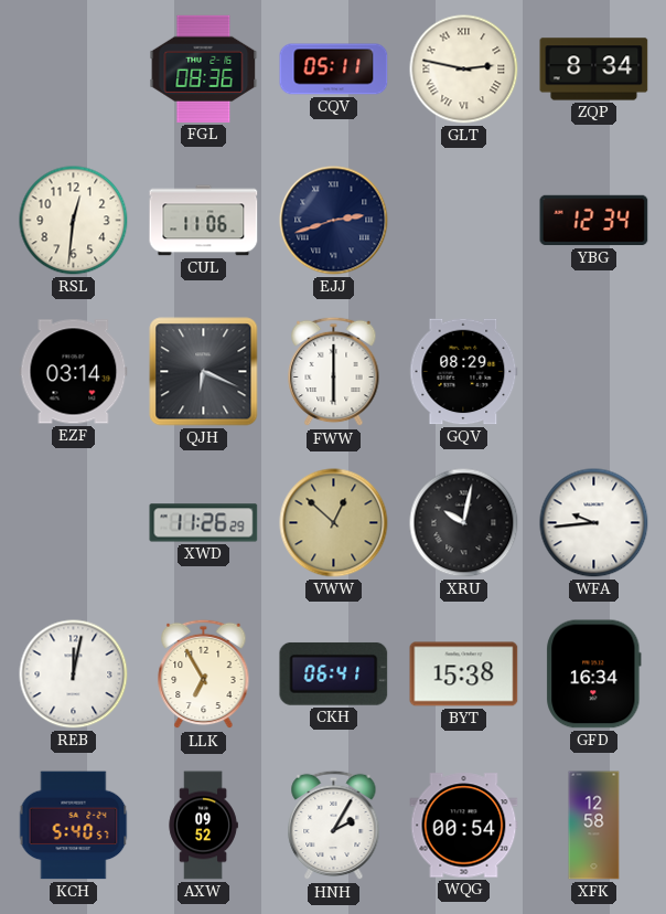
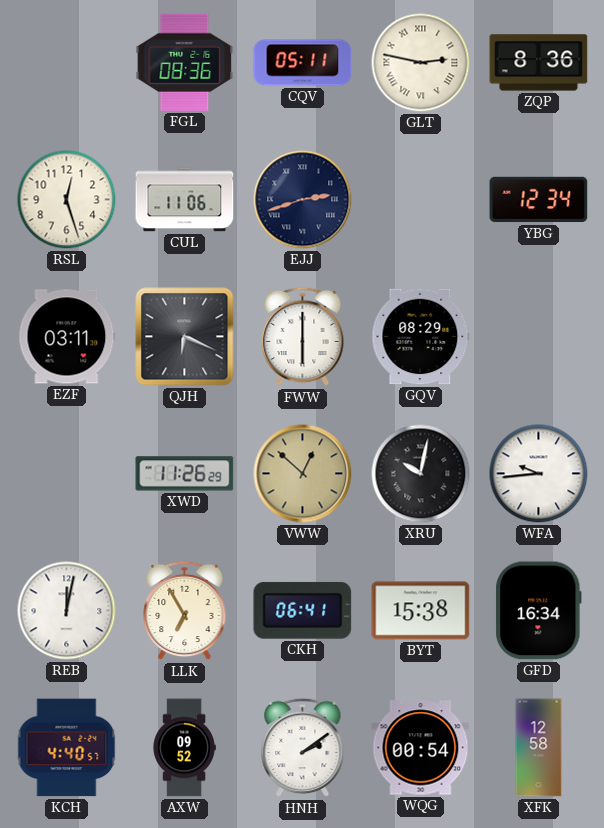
ZQP: 8:34 -> 8:36 (539, 63)
RSL: 12:31 -> 12:27 (67, 200)
EZF: 03:14 -> 03:11 (67, 337)
KCH: 5:40 -> 4:40 (67, 748)
HNH: 2:05 -> 2:09 (303, 748)
